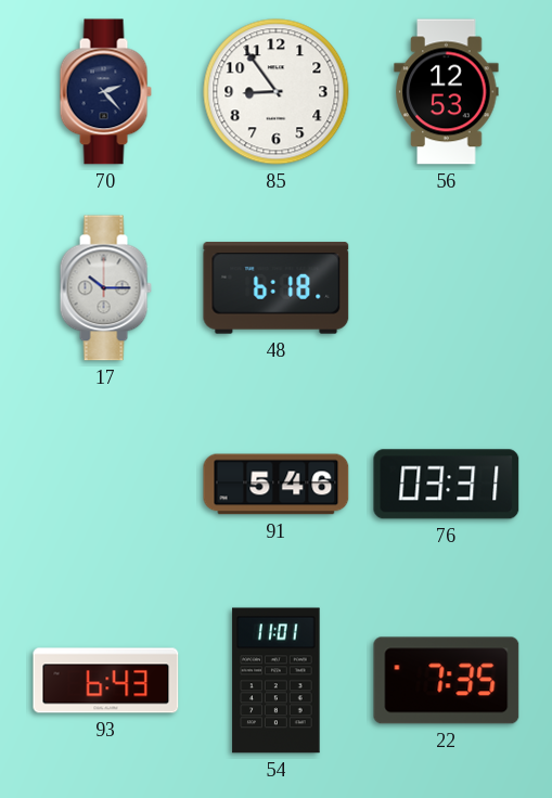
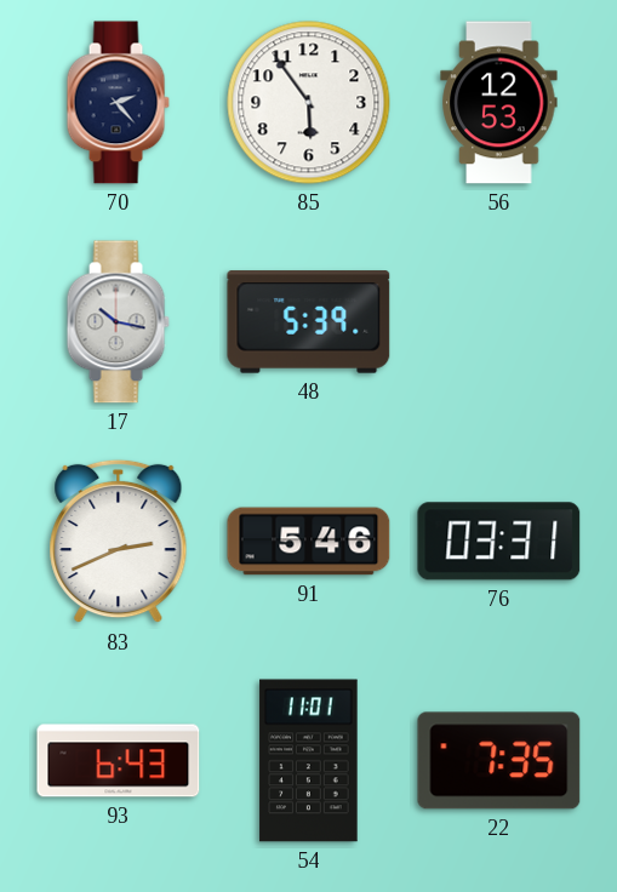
85: 8:54 -> 5:54 (309, 103)
17: 10:15 -> 10:17 (118, 322)
48: 6:18 -> 5:39 (309, 322)
83: none -> 2:41 (119, 542)
